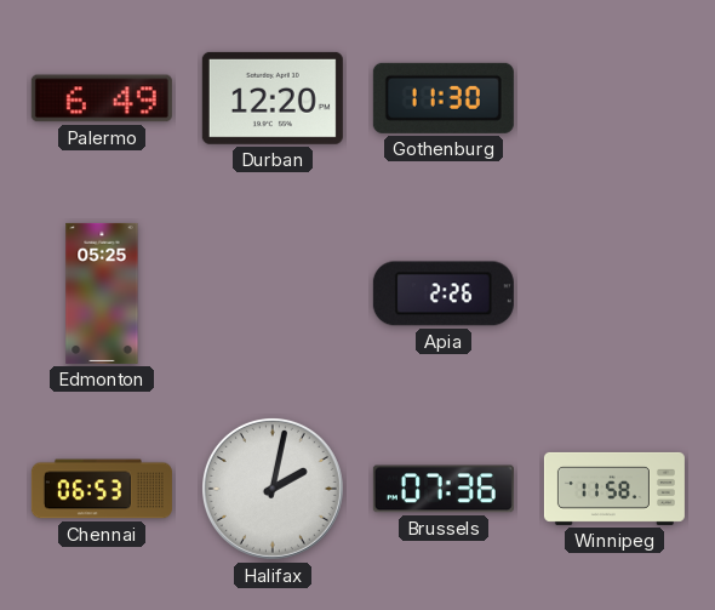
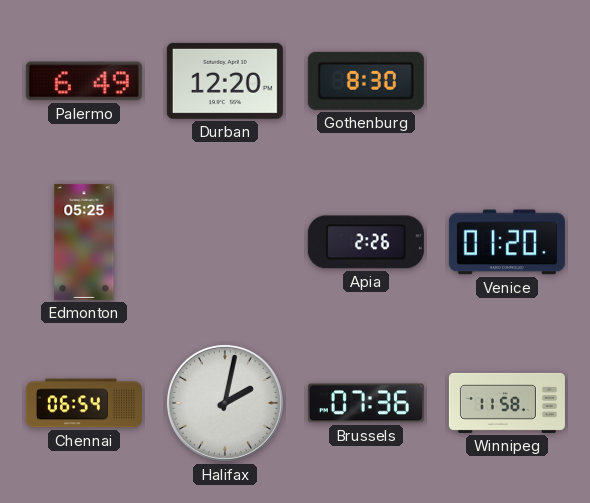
Gothenburg: 11:30 -> 8:30 (366, 81)
Venice: none -> 01:20 (507, 242)
Chennai: 06:53 -> 06:54 (84, 403)
